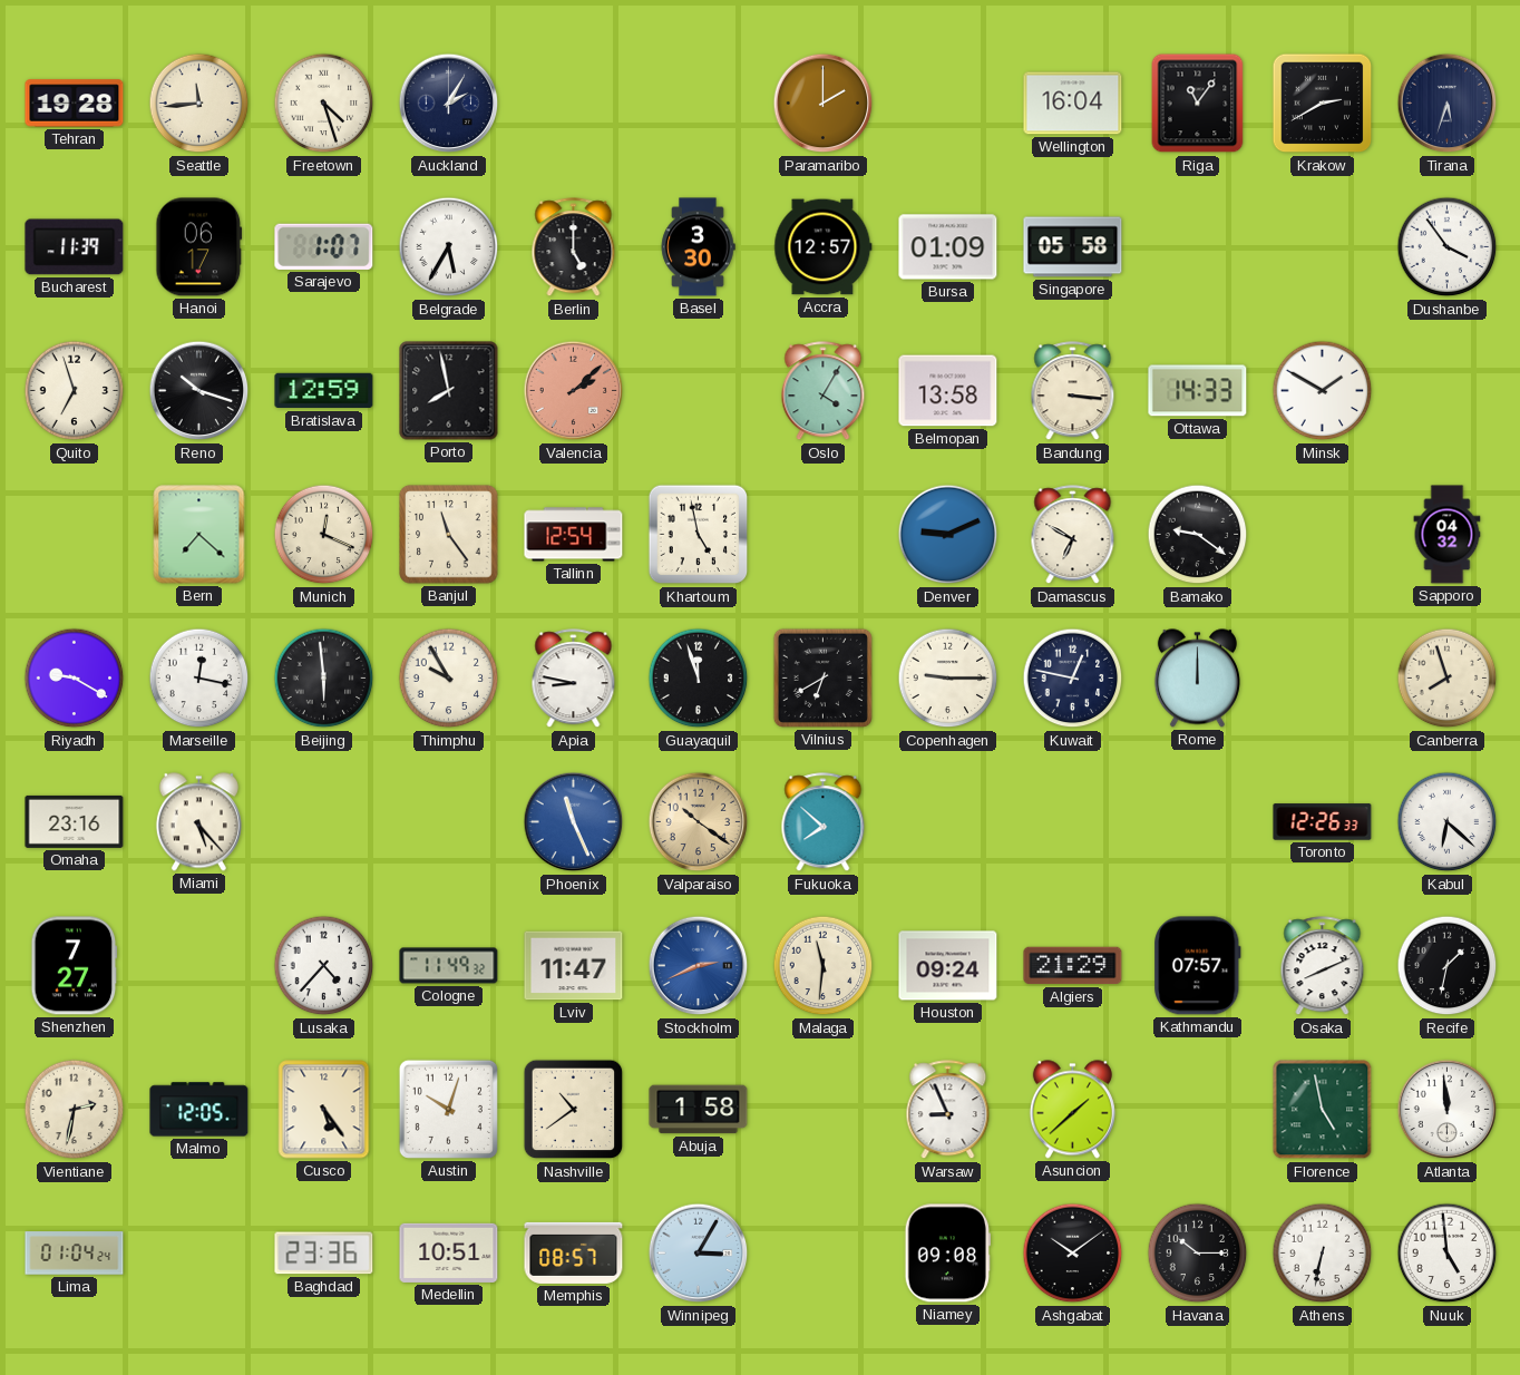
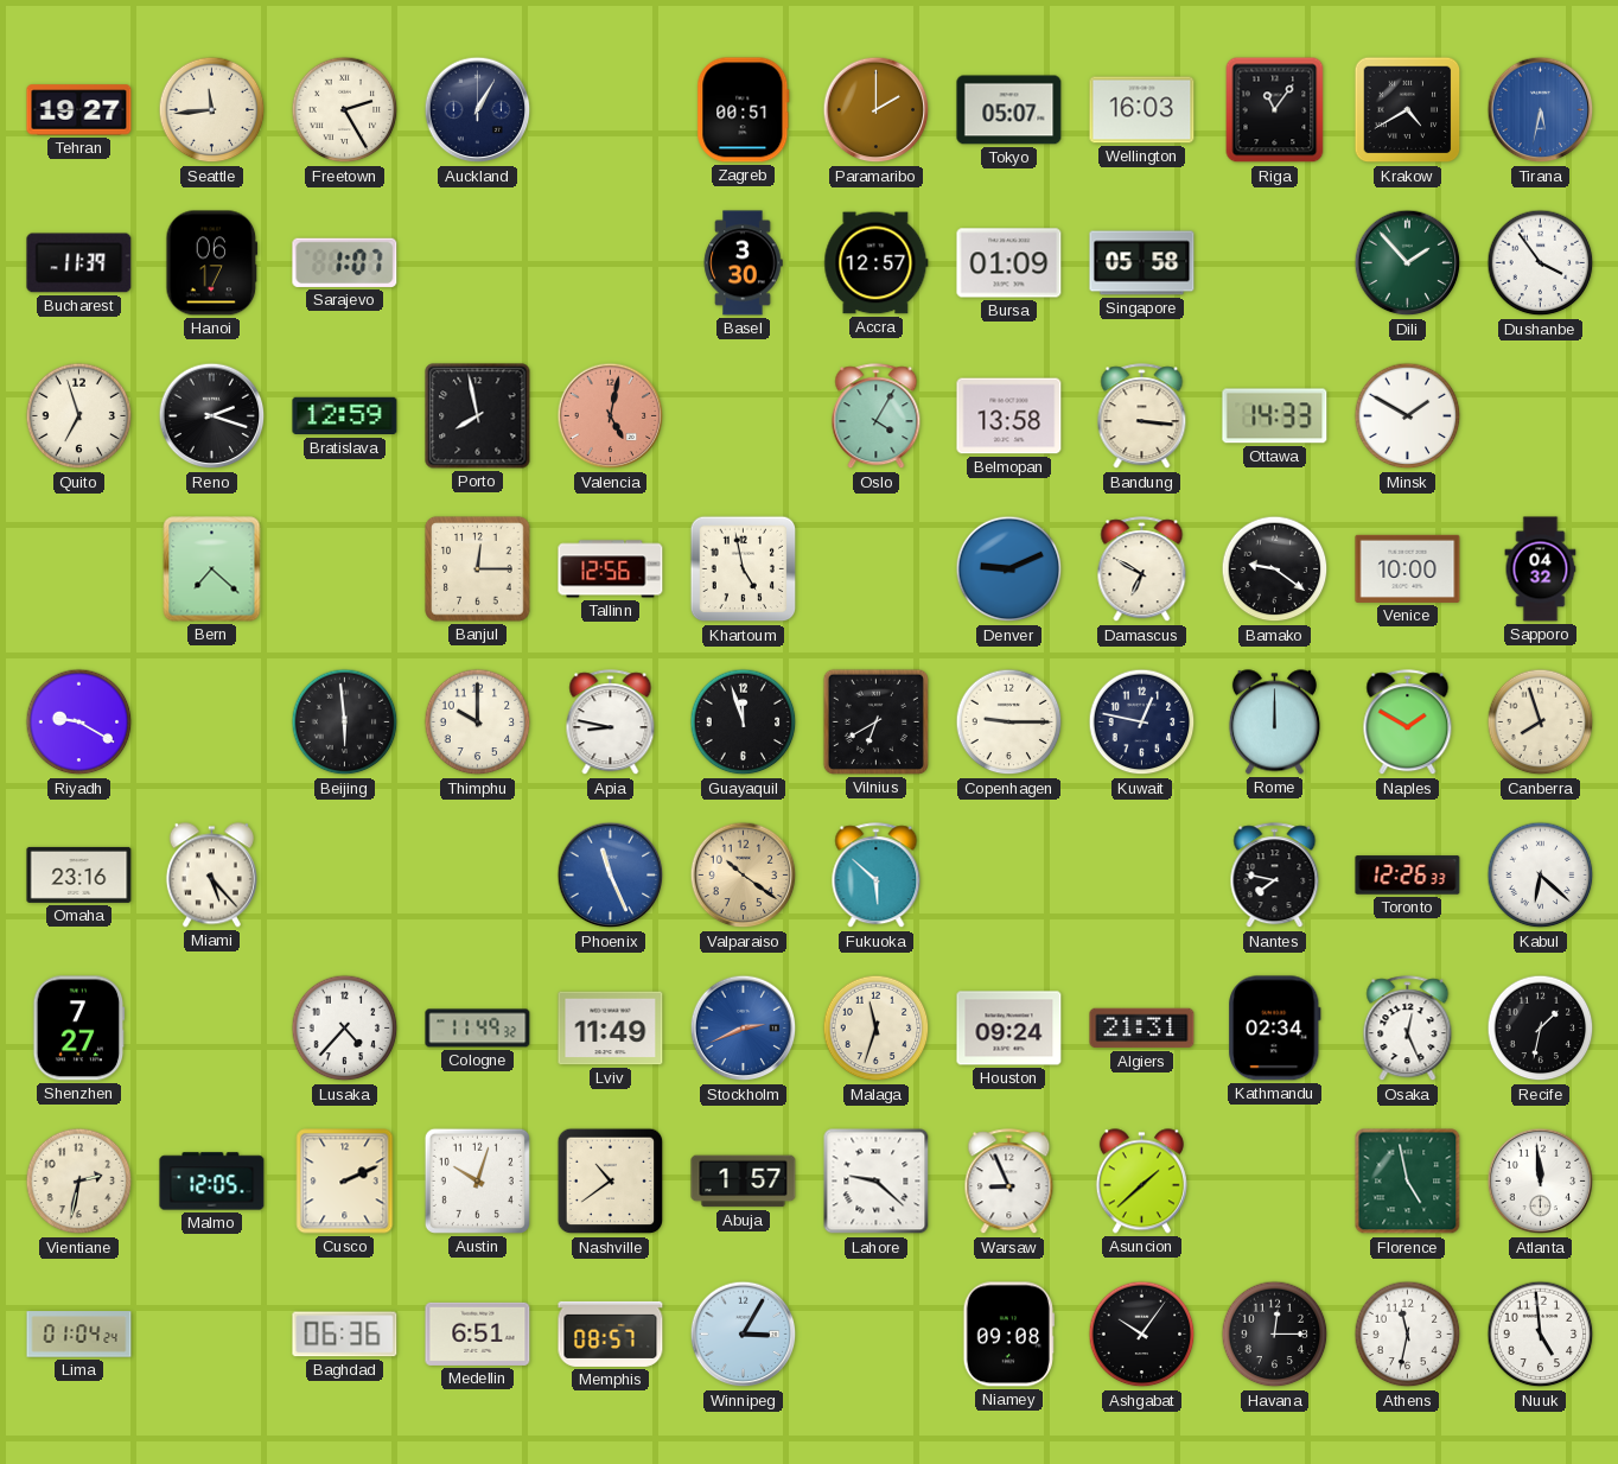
Tehran: 19:28 -> 19:27 (79, 110)
Freetown: 4:27 -> 2:25 (345, 110)
Auckland: 2:05 -> 1:05 (478, 110)
Zagreb: none -> 00:51 (744, 110)
Tokyo: none -> 05:07 (1009, 110)
Wellington: 16:04 -> 16:03 (1142, 110)
Krakow: 2:40 -> 4:40 (1408, 110)
Tirana: 5:33 -> 5:32 (1541, 110)
Tirana dial: navy -> blue (1541, 110)
Belgrade: 5:35 -> none (449, 247)
Berlin: 5:00 -> none (574, 247)
Dili: none -> 1:53 (1408, 263)
Reno: 10:18 -> 2:18 (212, 416)
Valencia: 2:08 -> 5:02 (611, 416)
Munich: 12:19 -> none (324, 535)
Banjul: 11:24 -> 12:15 (478, 569)
Tallinn: 12:54 -> 12:56 (611, 569)
Venice: none -> 10:00 (1408, 568)
Marseille: 12:17 -> none (199, 679)
Thimphu: 9:55 -> 10:00 (478, 723)
Naples: none -> 1:50 (1408, 723)
Fukuoka: 7:52 -> 5:52 (877, 876)
Nantes: none -> 7:47 (1275, 876)
Lviv: 11:47 -> 11:49 (611, 1029)
Malaga: 11:31 -> 11:33 (877, 1029)
Algiers: 21:29 -> 21:31 (1142, 1029)
Kathmandu: 07:57 -> 02:34 (1275, 1029)
Osaka: 8:11 -> 12:26 (1408, 1029)
Cusco: 5:24 -> 2:11 (345, 1182)
Abuja: 1:58 -> 1:57 (744, 1182)
Lahore: none -> 9:22 (877, 1182)
Baghdad: 23:36 -> 06:36 (345, 1335)
Medellin: 10:51 -> 6:51 (478, 1333)
Ashgabat: 10:09 -> 10:06 (1142, 1335)
Havana: 10:15 -> 12:15 (1275, 1335)
Athens: 6:32 -> 11:32 (1408, 1335)
